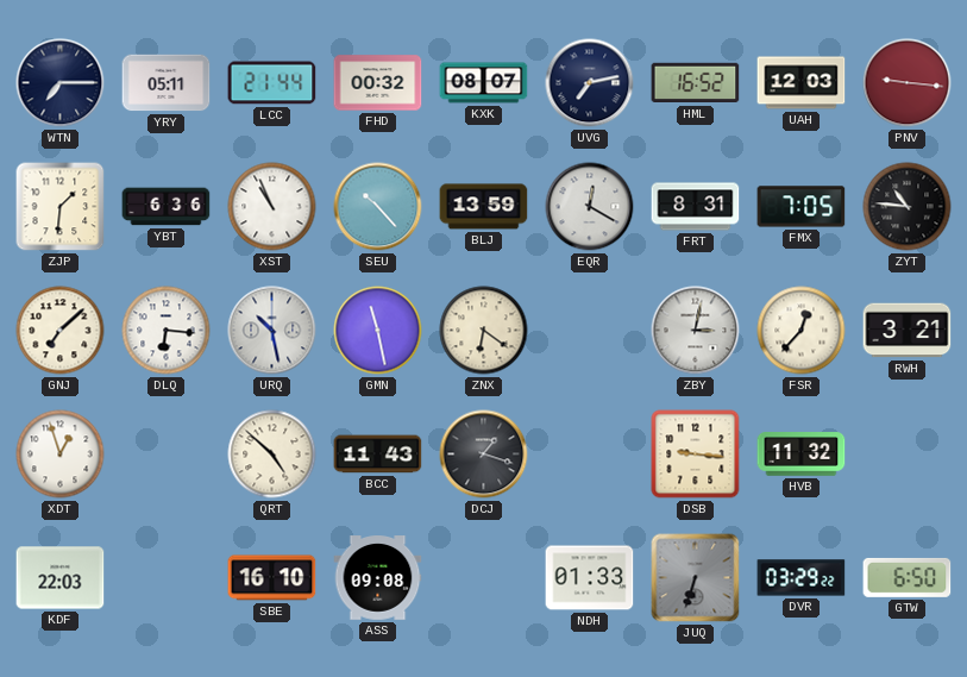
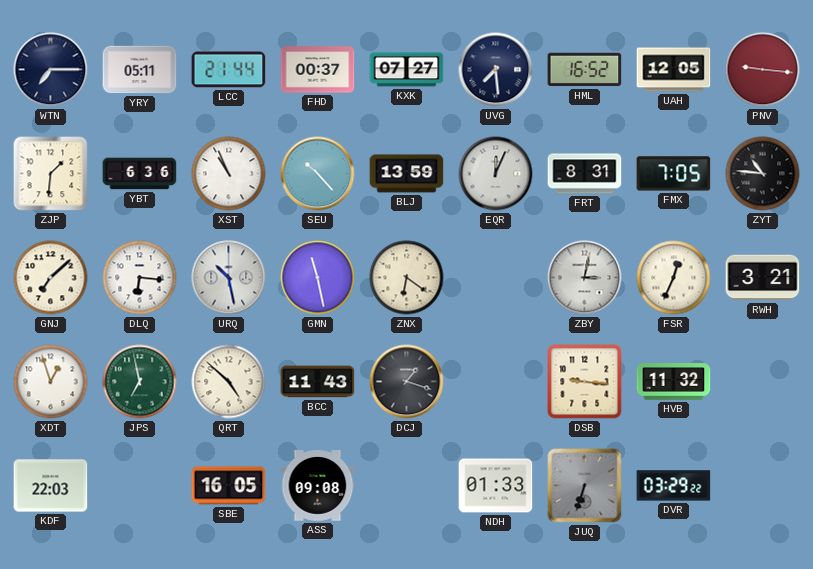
FHD: 00:32 -> 00:37 (318, 70)
KXK: 08:07 -> 07:27 (407, 70)
UVG: 7:13 -> 7:29 (496, 70)
UAH: 12:03 -> 12:05 (674, 70)
EQR: 12:20 -> 12:04 (496, 174)
FSR: 12:37 -> 12:34 (674, 278)
JPS: none -> 6:58 (140, 382)
SBE: 16:10 -> 16:05 (229, 486)
GTW: 6:50 -> none (908, 577)
